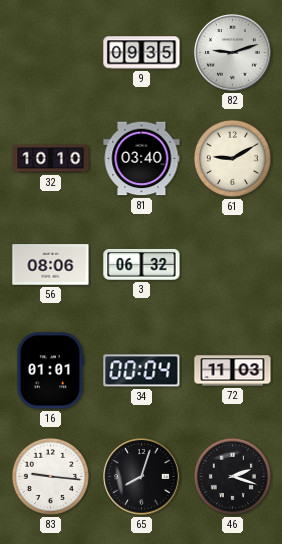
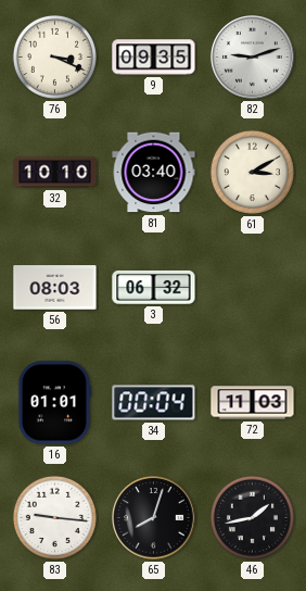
76: none -> 3:19 (54, 56)
61: 9:10 -> 3:10 (252, 172)
56: 08:06 -> 08:03 (55, 288)
46: 2:18 -> 1:43 (252, 517)
